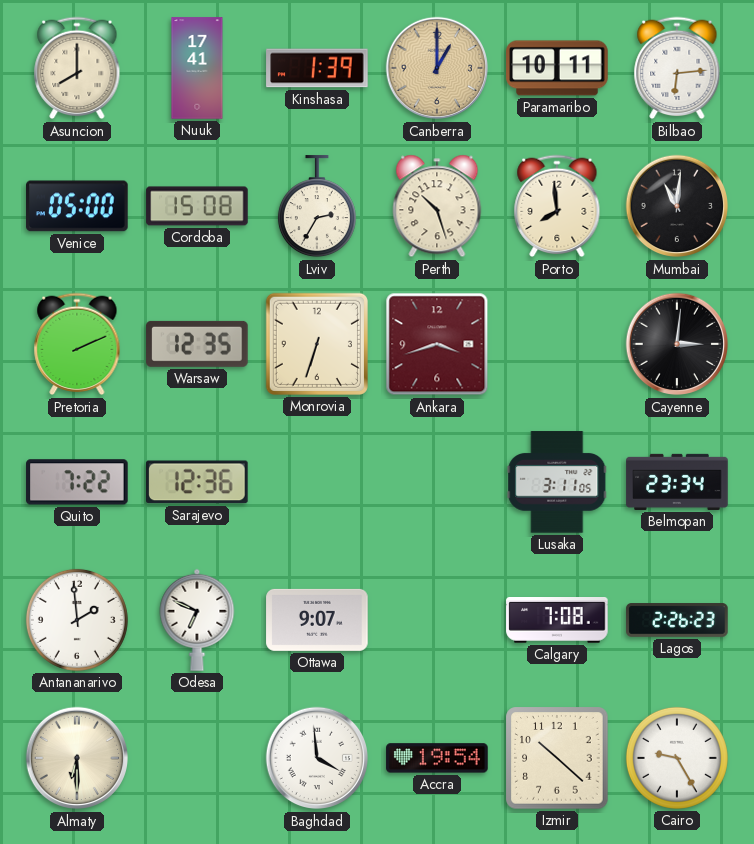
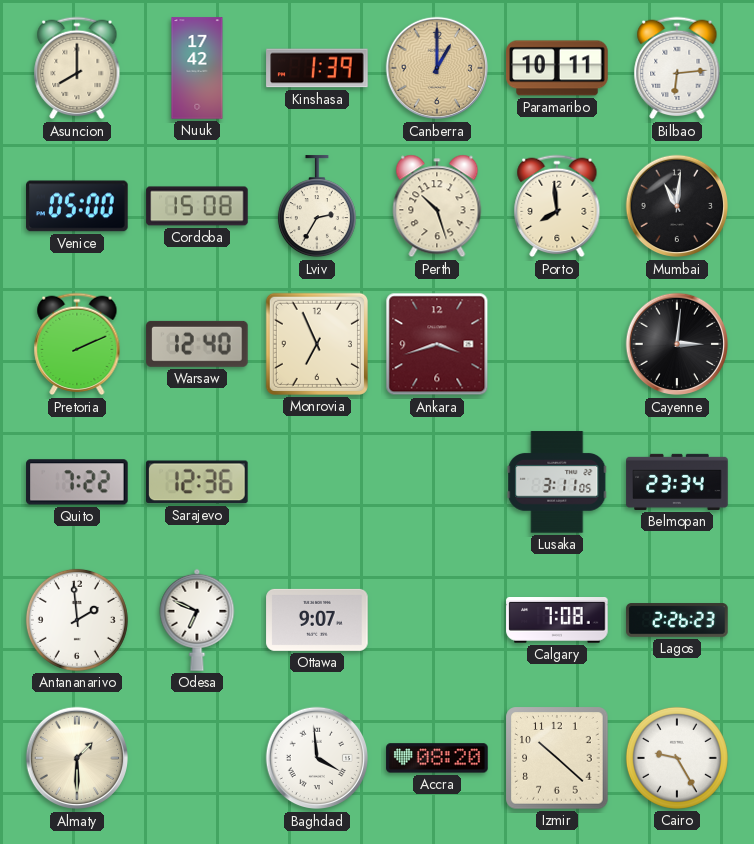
Nuuk: 17:41 -> 17:42 (197, 68)
Warsaw: 12:35 -> 12:40 (197, 344)
Monrovia: 6:33 -> 6:56 (317, 344)
Almaty: 6:30 -> 1:30 (77, 758)
Accra: 19:54 -> 08:20 (437, 758)
